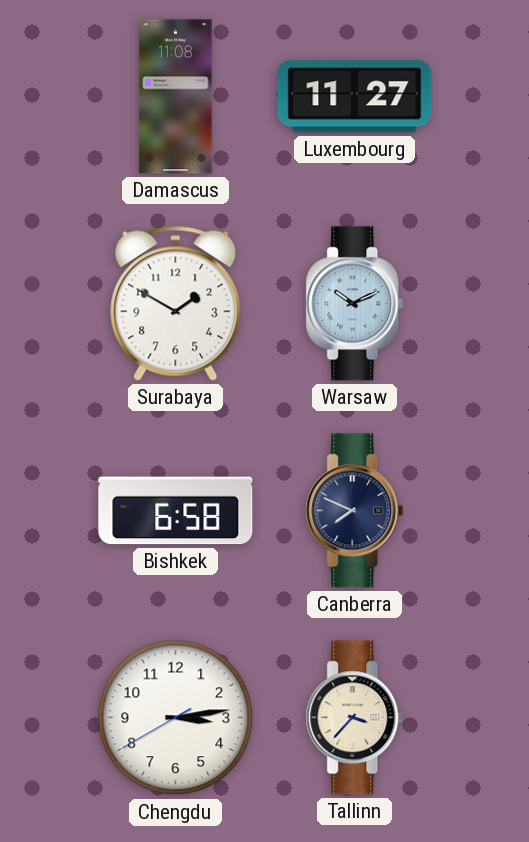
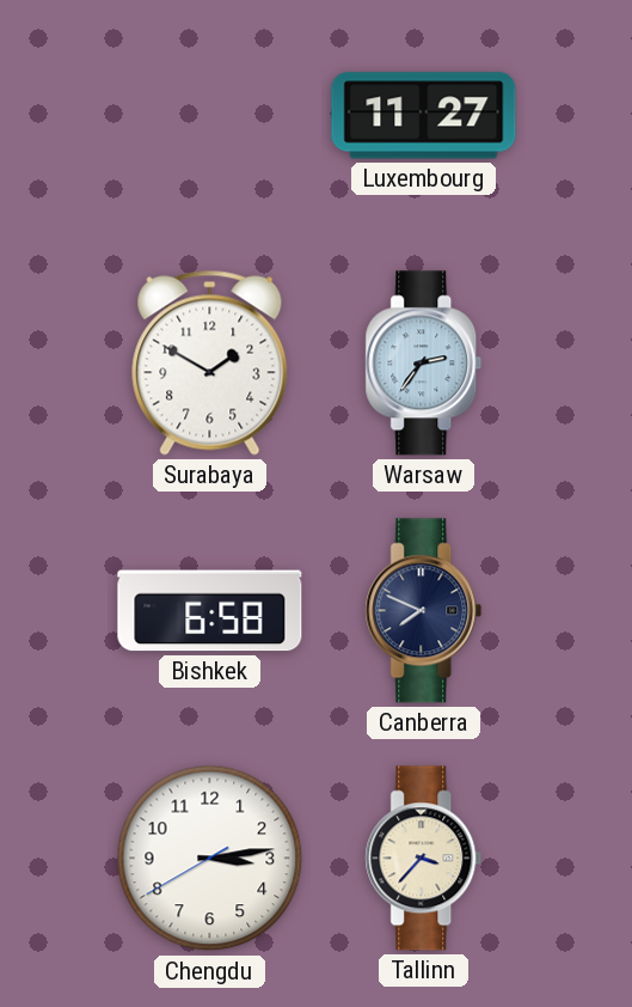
Damascus: 11:08 -> none (176, 97)
Warsaw: 10:11 -> 2:36 (424, 364)
